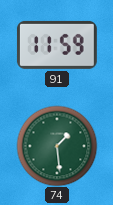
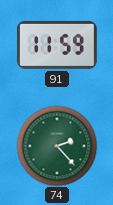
74: 1:29 -> 2:23 (57, 146)
